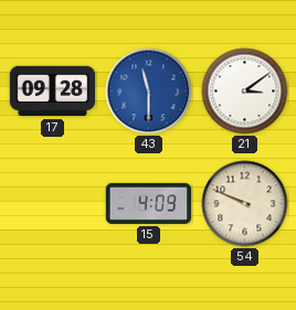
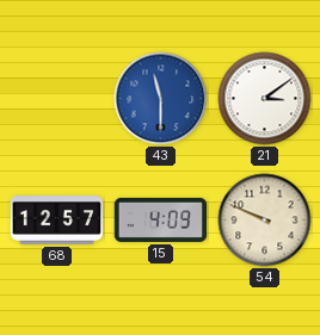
17: 09:28 -> none (53, 92)
68: none -> 12:57 (57, 221)
